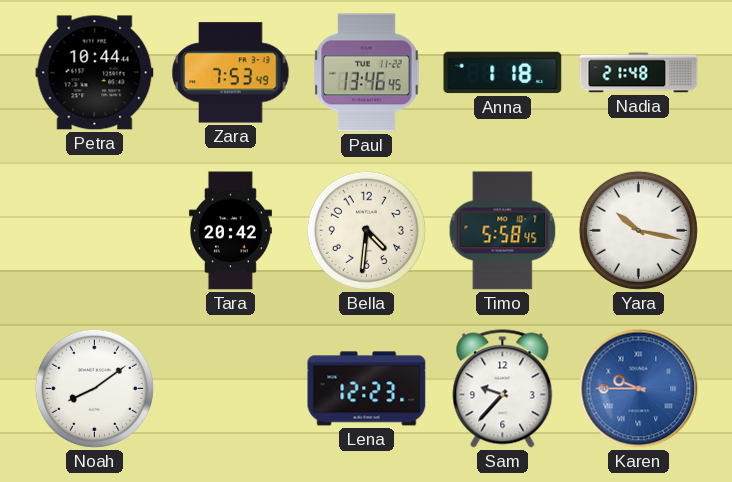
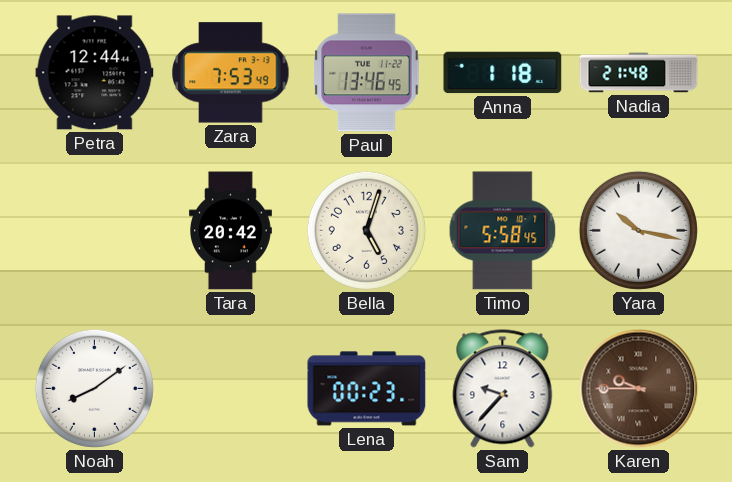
Petra: 10:44 -> 12:44 (95, 73)
Bella: 4:31 -> 5:03 (366, 230)
Lena: 12:23 -> 00:23 (367, 389)
Karen dial: blue -> brown (639, 389)
